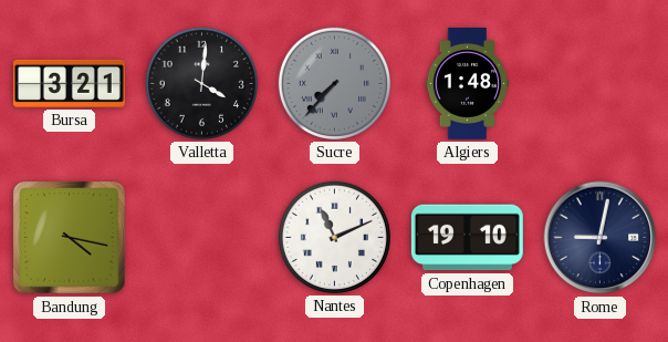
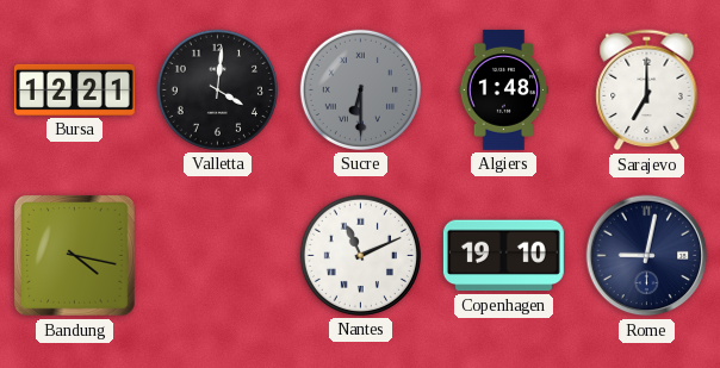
Bursa: 3:21 -> 12:21 (74, 89)
Sucre: 7:37 -> 6:30 (360, 89)
Sarajevo: none -> 7:00 (647, 91)
